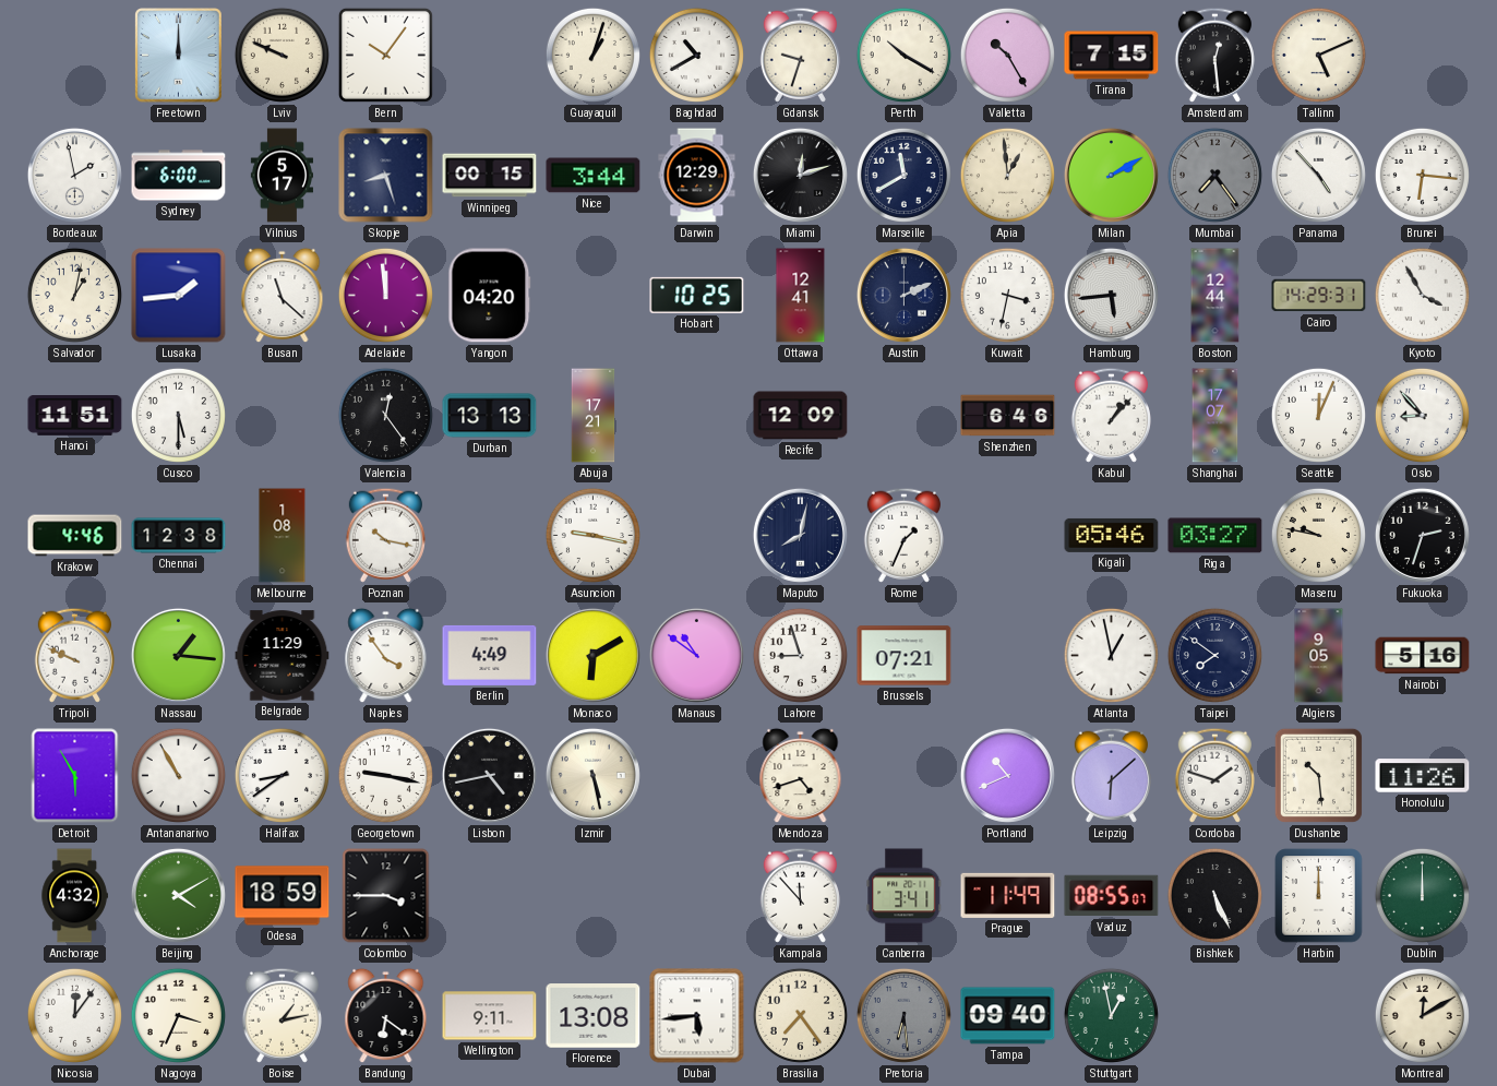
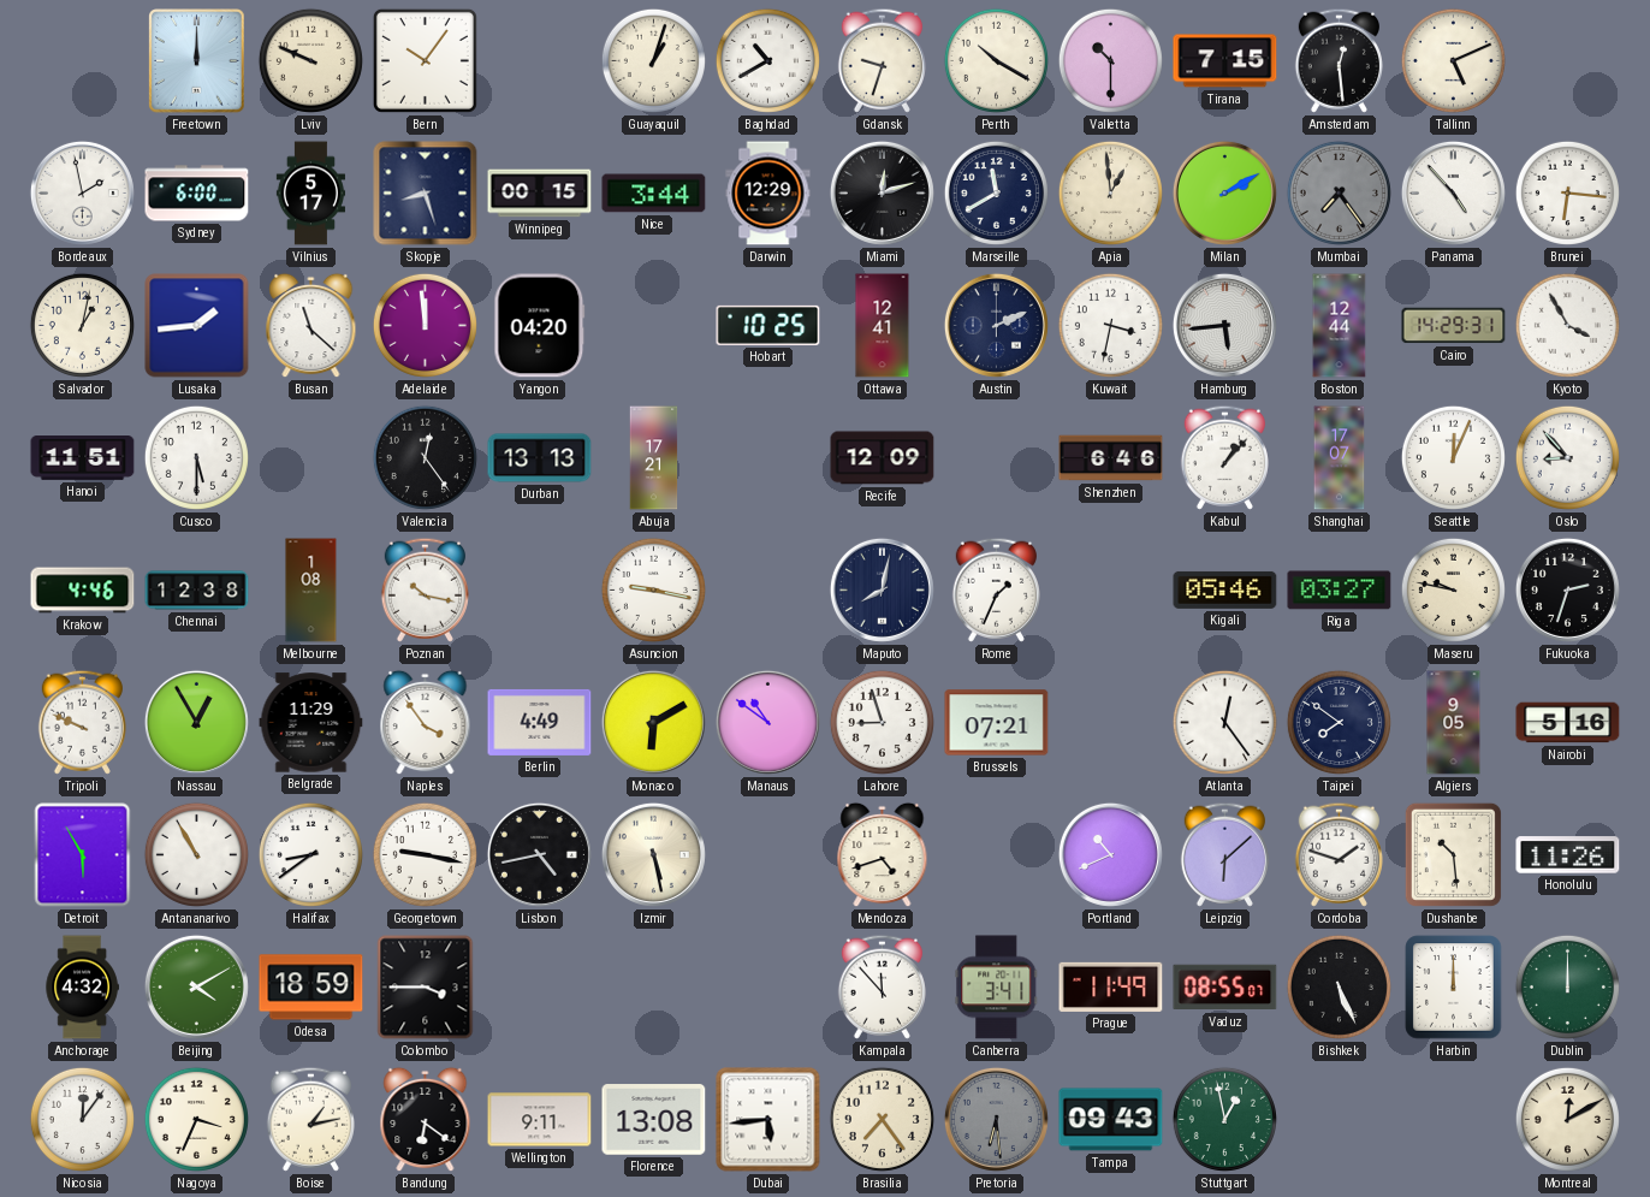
Valletta: 10:25 -> 10:30 (1110, 60)
Nassau: 1:16 -> 12:55 (196, 722)
Atlanta: 12:58 -> 12:24 (1224, 722)
Tampa: 09:40 -> 09:43 (1111, 1120)
